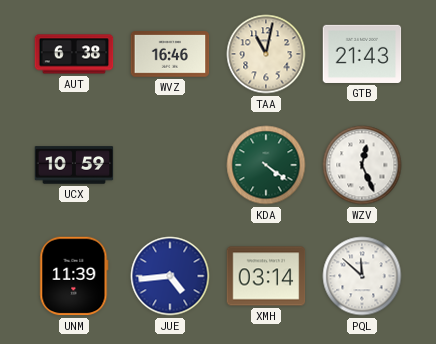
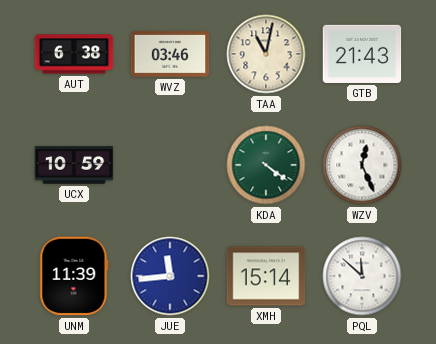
WVZ: 16:46 -> 03:46 (170, 54)
JUE: 4:44 -> 11:44 (170, 276)
XMH: 03:14 -> 15:14 (266, 276)
